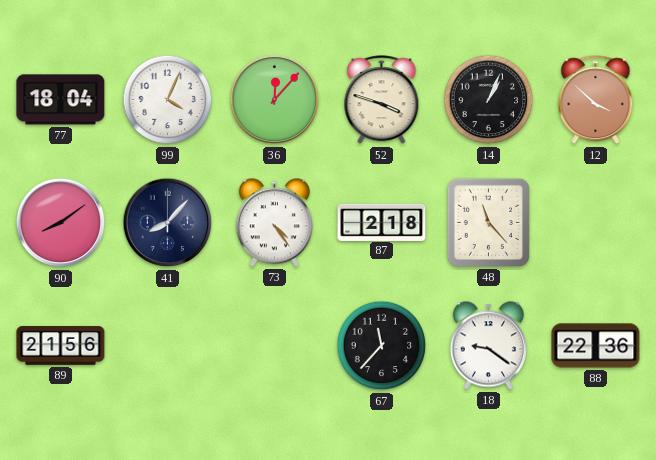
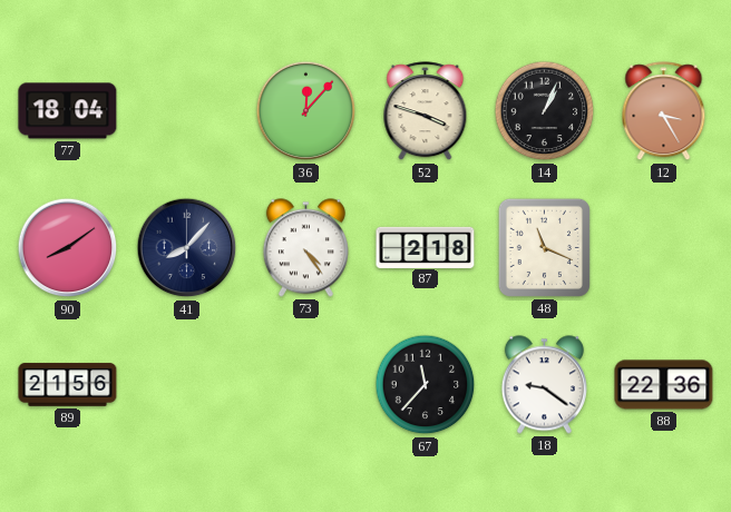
99: 4:04 -> none (168, 100)
12: 3:52 -> 3:25 (664, 111)
48: 11:23 -> 11:19 (544, 247)
